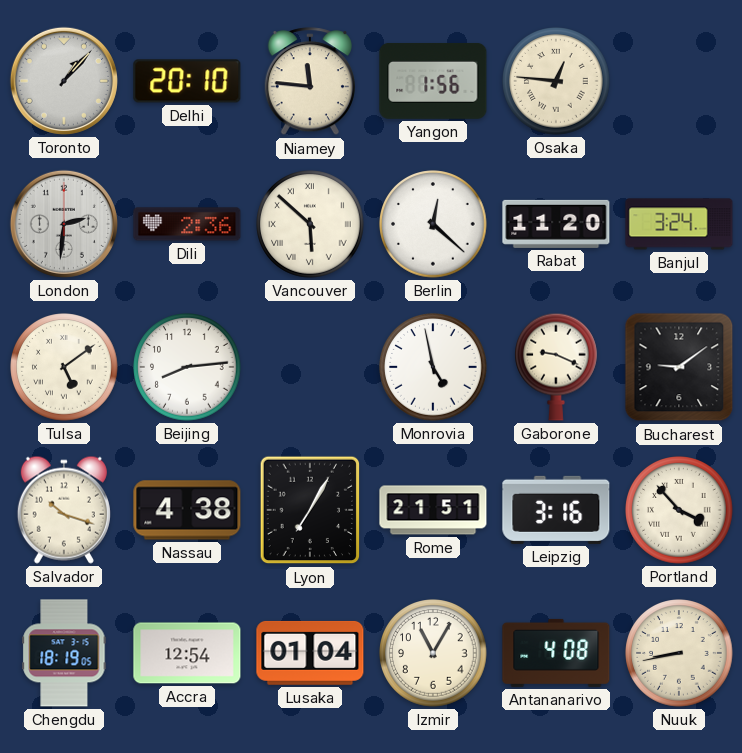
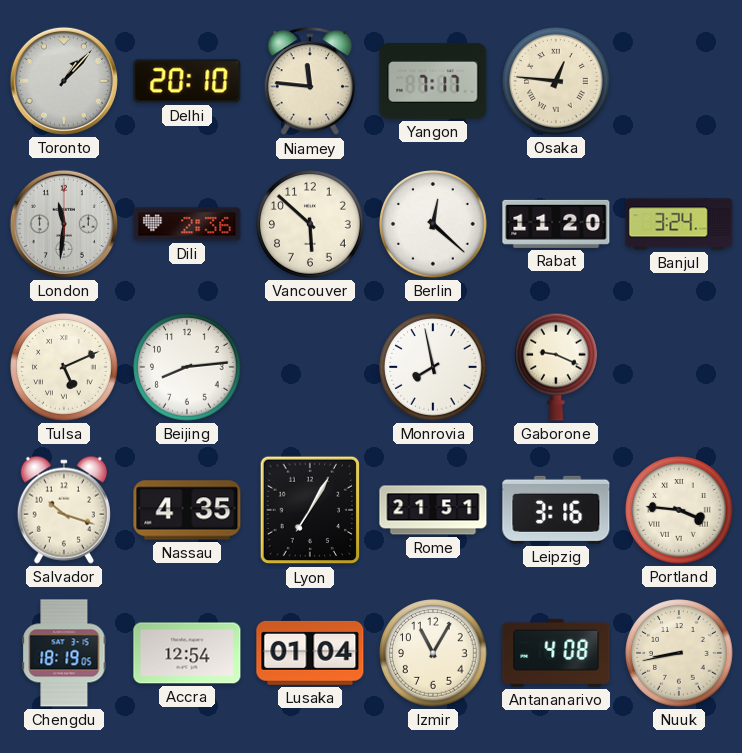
Yangon: 1:56 -> 7:17 (433, 81)
London: 2:31 -> 11:31 (64, 224)
Vancouver numerals: Roman -> Arabic (310, 224)
Tulsa: 5:09 -> 5:11 (64, 367)
Monrovia: 4:58 -> 7:58 (433, 367)
Bucharest: 9:09 -> none (679, 367)
Nassau: 4:38 -> 4:35 (187, 510)
Portland: 3:53 -> 3:46 (679, 510)
